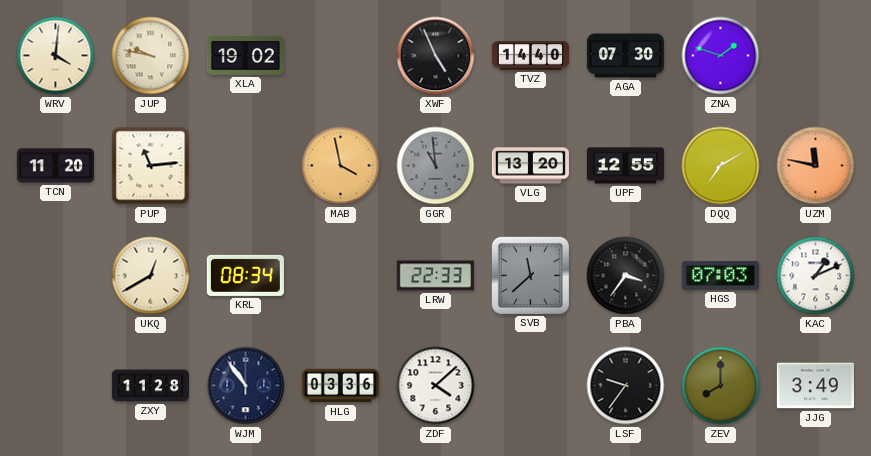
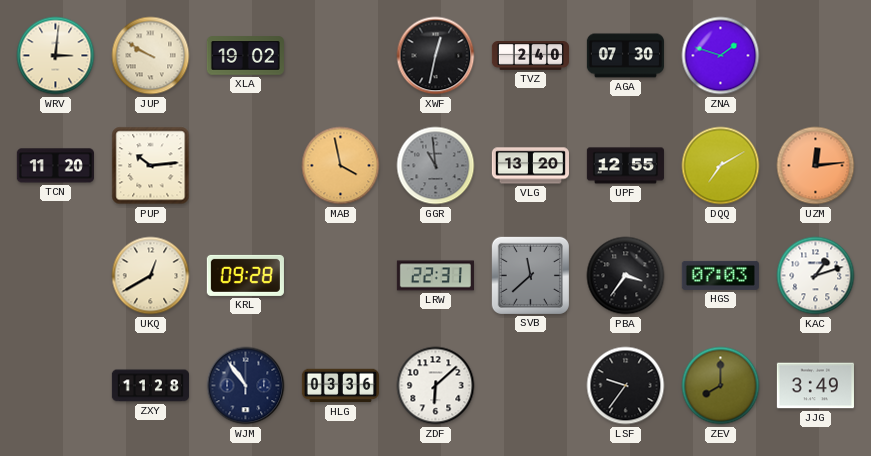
WRV: 4:01 -> 3:01 (56, 56)
JUP: 9:47 -> 9:50 (151, 56)
XWF: 4:56 -> 12:32 (436, 56)
TVZ: 14:40 -> 2:40 (530, 56)
PUP: 11:14 -> 10:14 (151, 166)
UZM: 11:47 -> 12:14 (816, 166)
KRL: 08:34 -> 09:28 (245, 275)
LRW: 22:33 -> 22:31 (435, 276)
KAC: 1:11 -> 1:12 (816, 276)
ZDF: 4:08 -> 6:08 (436, 386)
